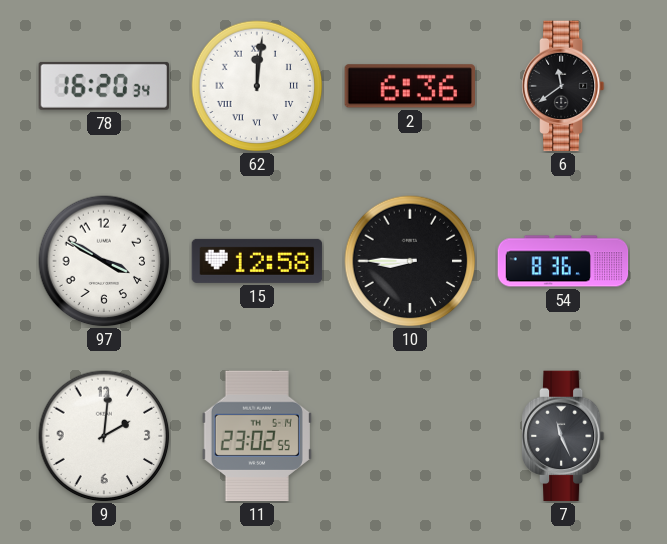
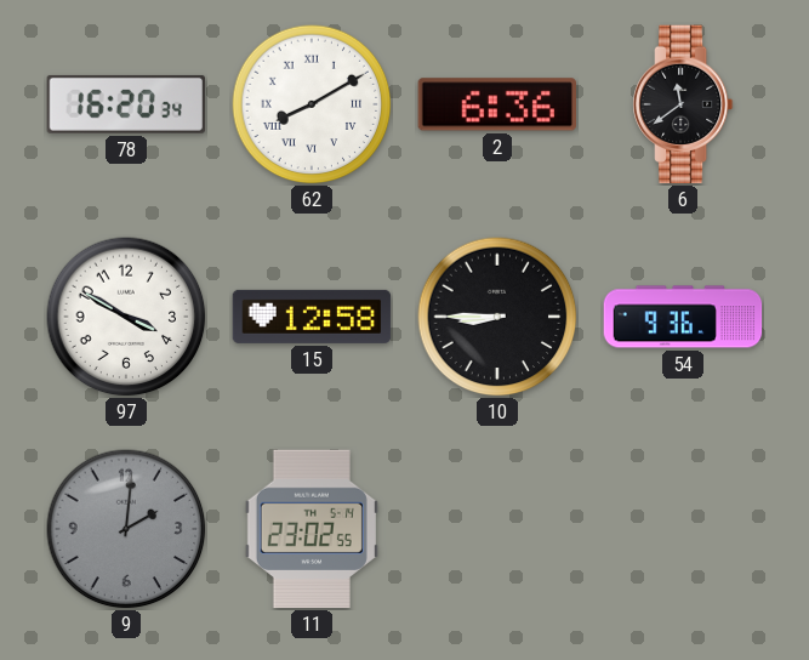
62: 12:01 -> 8:10 (312, 104)
54: 8:36 -> 9:36 (683, 317)
9 dial: white -> grey (126, 529)
7: 11:26 -> none (563, 436)
